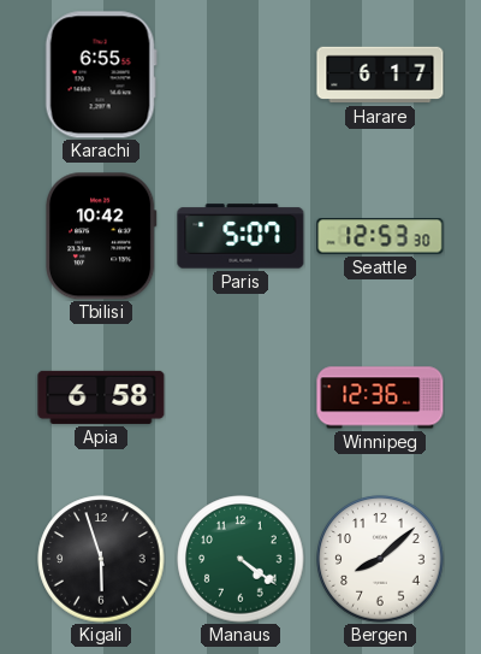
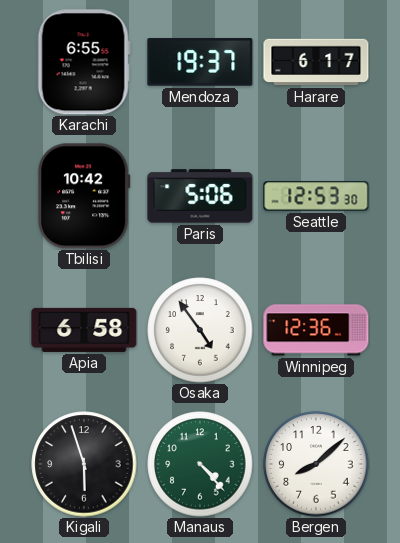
Mendoza: none -> 19:37 (200, 62)
Paris: 5:07 -> 5:06 (200, 196)
Osaka: none -> 4:54 (200, 330)
Manaus: 4:21 -> 4:23 (200, 464)
